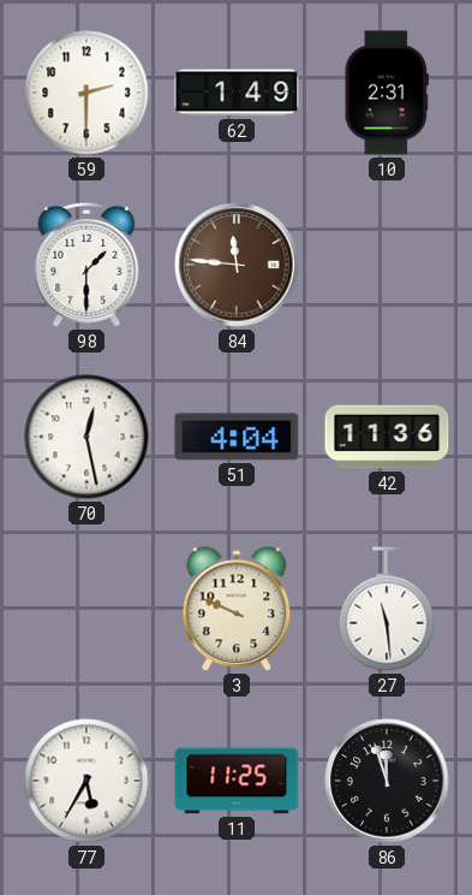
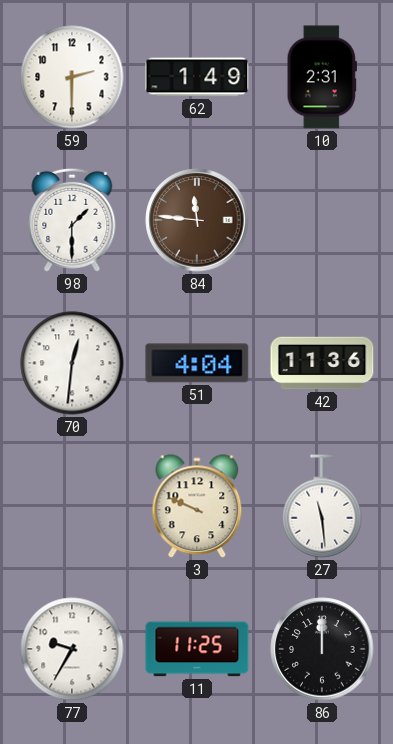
70: 12:28 -> 12:31 (72, 363)
77: 5:35 -> 9:35 (72, 649)
86: 11:57 -> 12:00 (322, 649)
